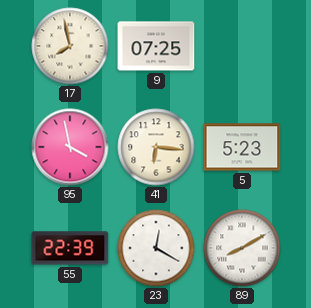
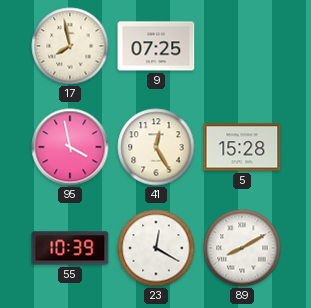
41: 6:16 -> 12:25 (156, 147)
5: 5:23 -> 15:28 (242, 147)
55: 22:39 -> 10:39 (70, 248)
